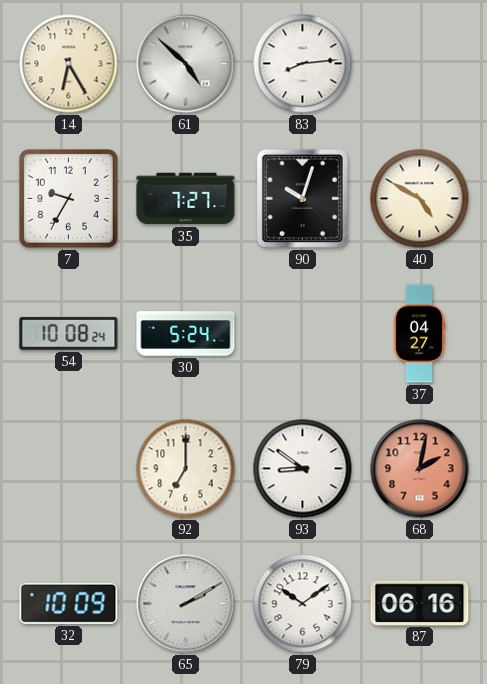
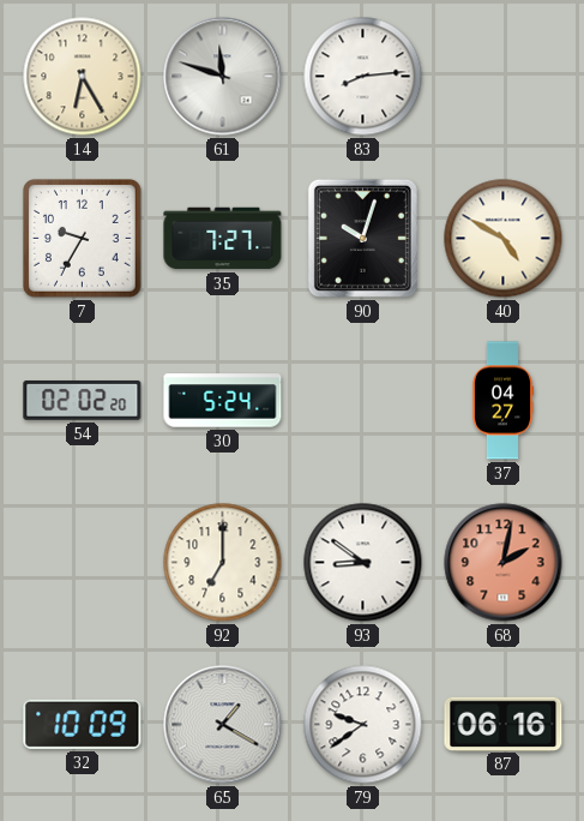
61: 4:52 -> 11:48 (223, 77)
54: 10:08 -> 02:02 (83, 400)
65: 2:10 -> 1:20 (223, 725)
79: 10:09 -> 9:39 (363, 725)
